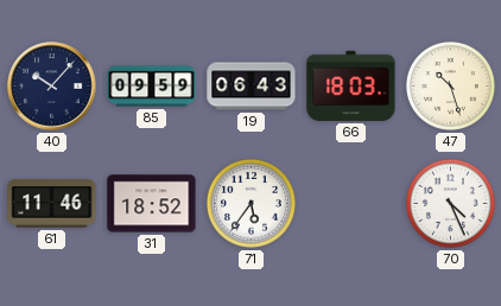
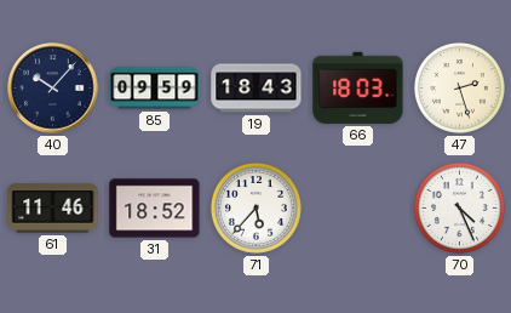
19: 06:43 -> 18:43 (257, 89)
47: 10:27 -> 2:27 (459, 87)
71: 5:36 -> 5:37 (255, 207)
